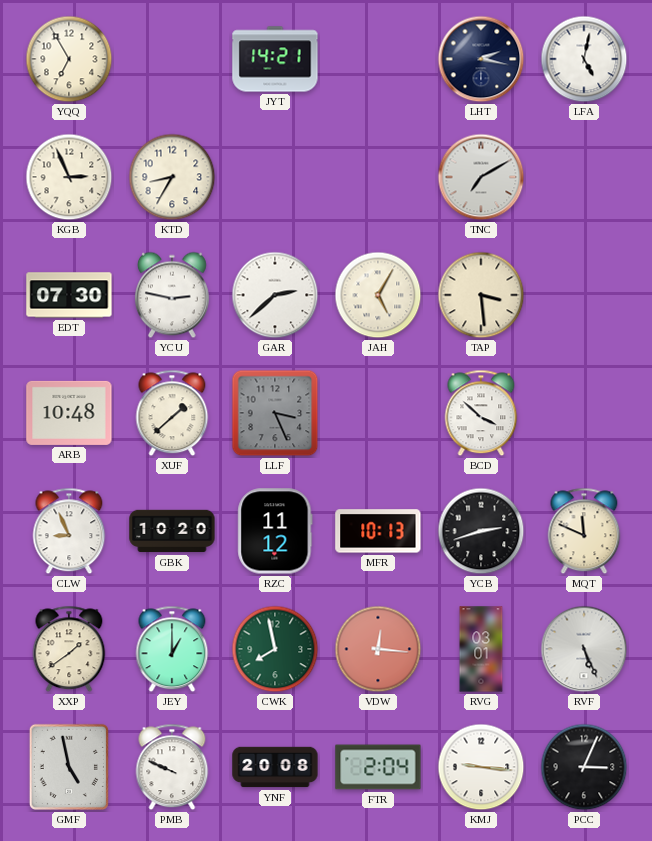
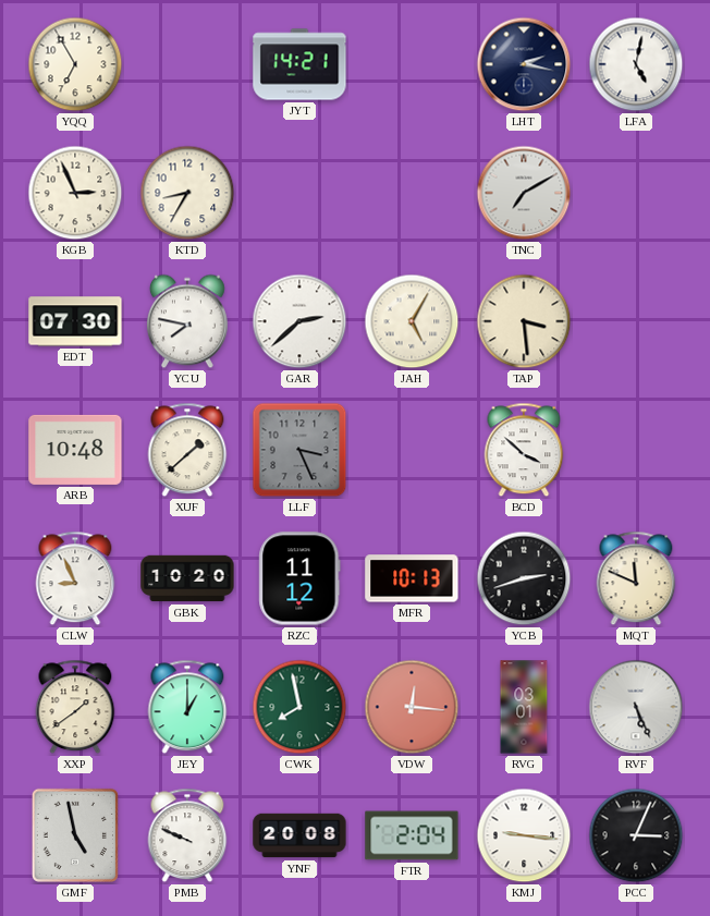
YCU: 2:47 -> 7:47 (187, 321)
